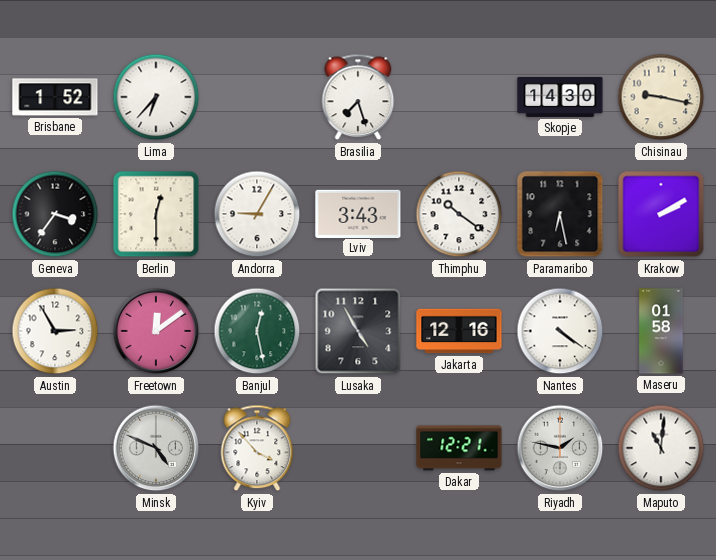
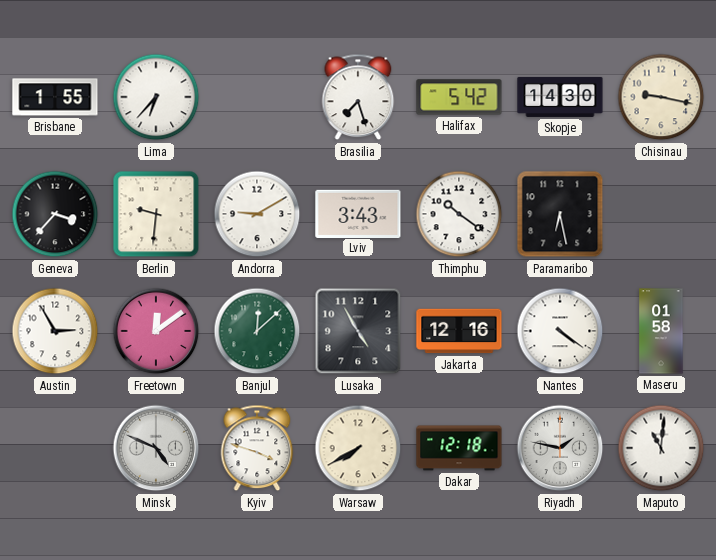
Brisbane: 1:52 -> 1:55 (55, 97)
Halifax: none -> 5:42 (459, 97)
Geneva: 3:36 -> 3:37 (55, 214)
Berlin: 12:30 -> 9:31 (156, 214)
Andorra: 9:05 -> 9:10 (257, 214)
Krakow: 2:10 -> none (661, 214)
Banjul: 12:28 -> 12:08 (257, 331)
Kyiv: 3:53 -> 3:48 (257, 448)
Warsaw: none -> 7:40 (358, 448)
Dakar: 12:21 -> 12:18 (459, 448)
